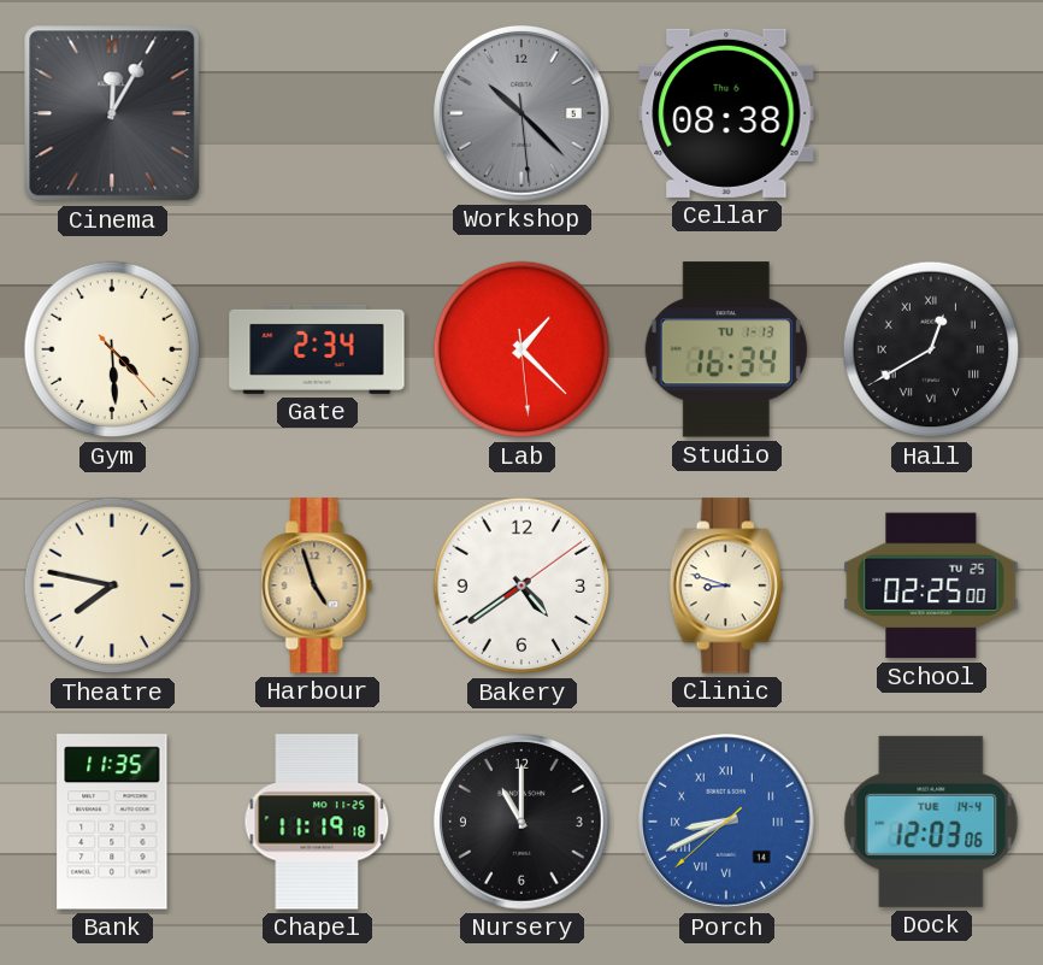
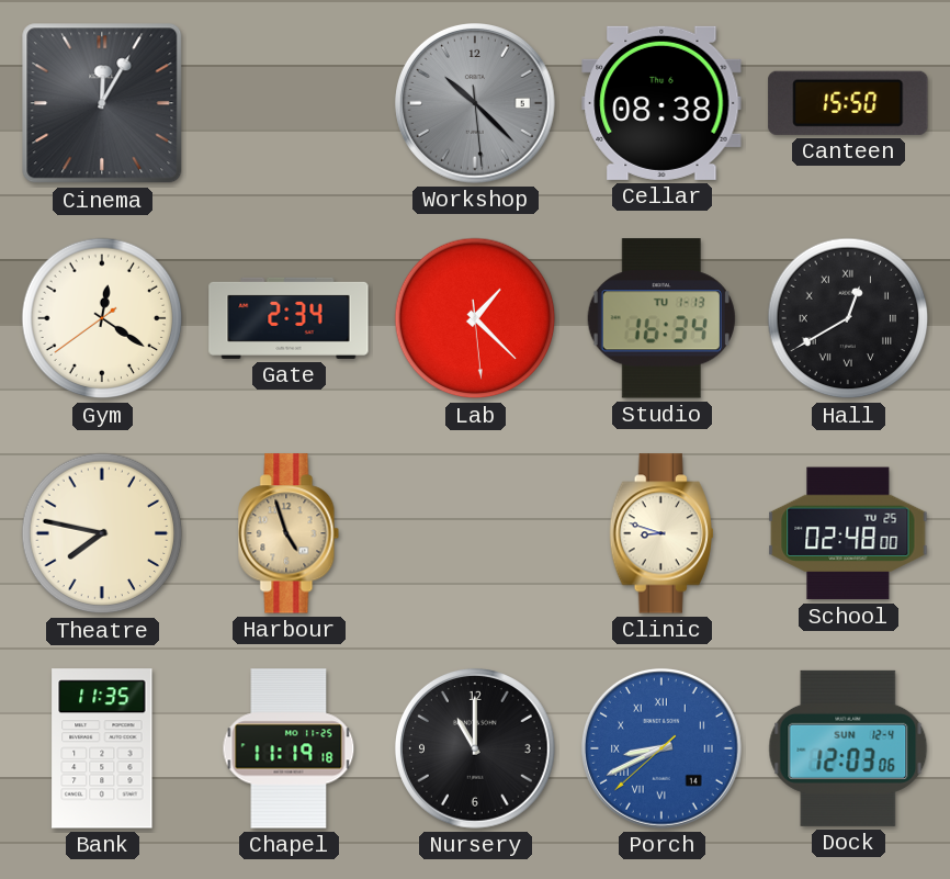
Canteen: none -> 15:50 (848, 103)
Gym: 4:29 -> 12:20 (102, 318)
Bakery: 4:39 -> none (521, 586)
School: 02:25 -> 02:48 (848, 533)
Dock date: TUE 14-4 -> SUN 12-4 (848, 748)
